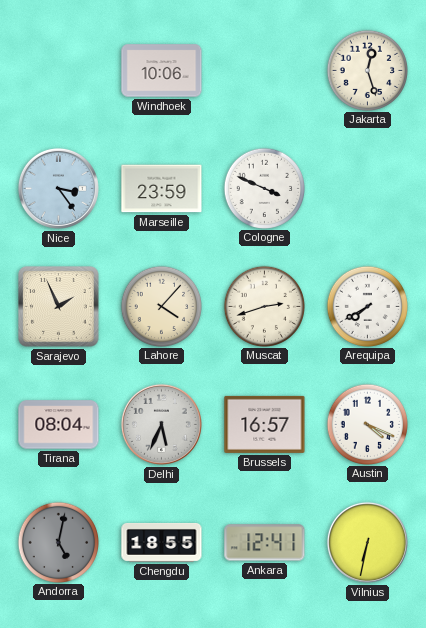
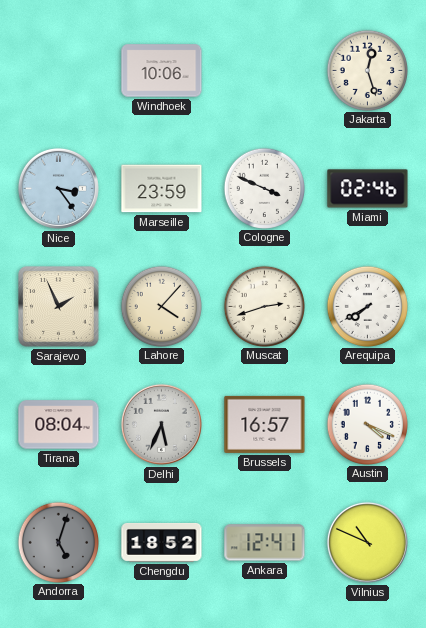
Miami: none -> 02:46 (368, 189)
Andorra: 5:02 -> 5:03 (58, 542)
Chengdu: 18:55 -> 18:52 (162, 542)
Vilnius: 6:32 -> 10:49 (367, 542)
